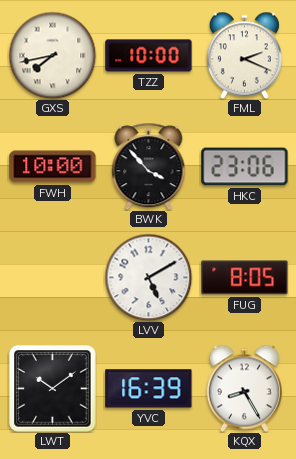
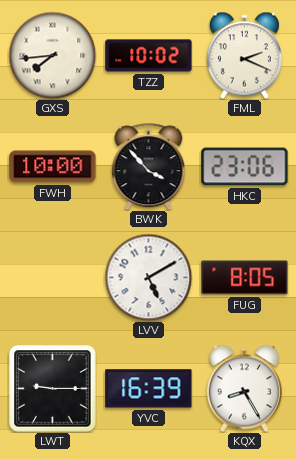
GXS: 7:43 -> 7:44 (52, 55)
TZZ: 10:00 -> 10:02 (149, 56)
LWT: 10:09 -> 9:15 (53, 389)
